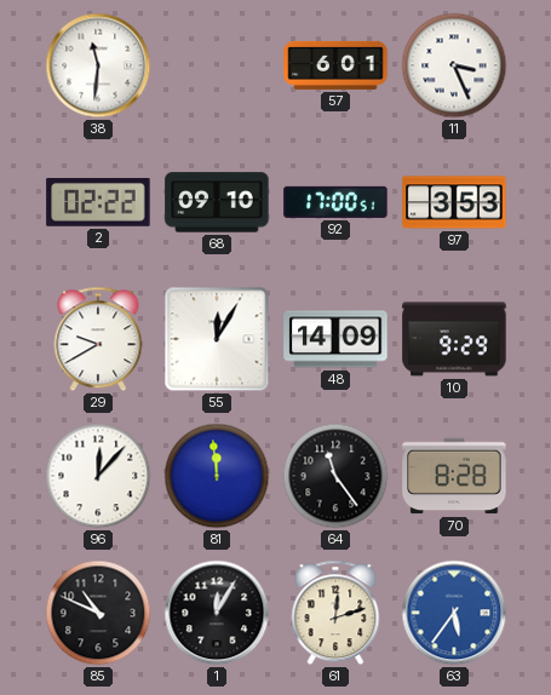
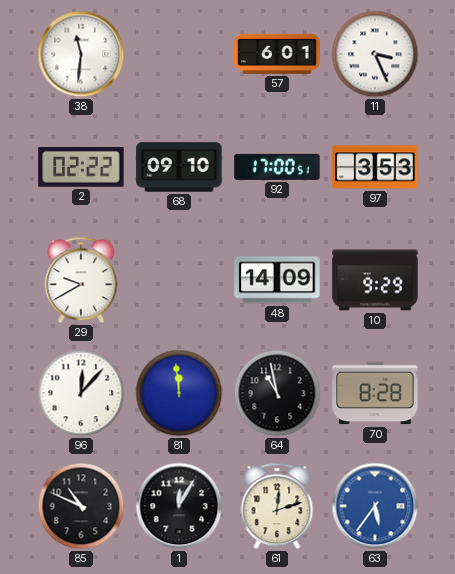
55: 12:05 -> none (217, 339)
64: 11:24 -> 10:58 (277, 393)
